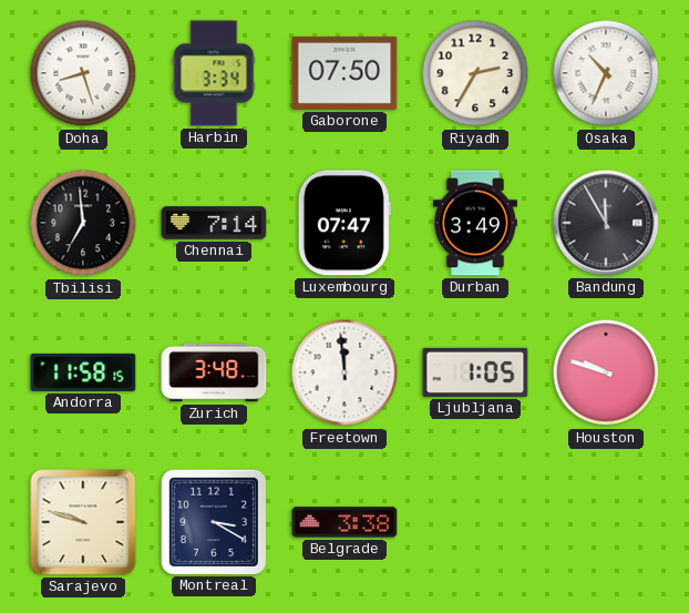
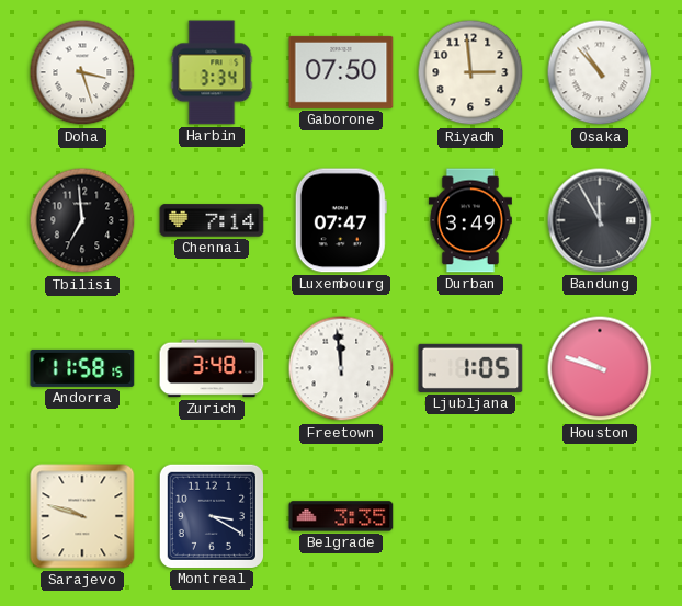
Doha: 8:27 -> 3:27 (82, 72)
Riyadh: 2:35 -> 2:59 (470, 72)
Osaka: 10:34 -> 10:53 (600, 72)
Belgrade: 3:38 -> 3:35 (341, 516)
